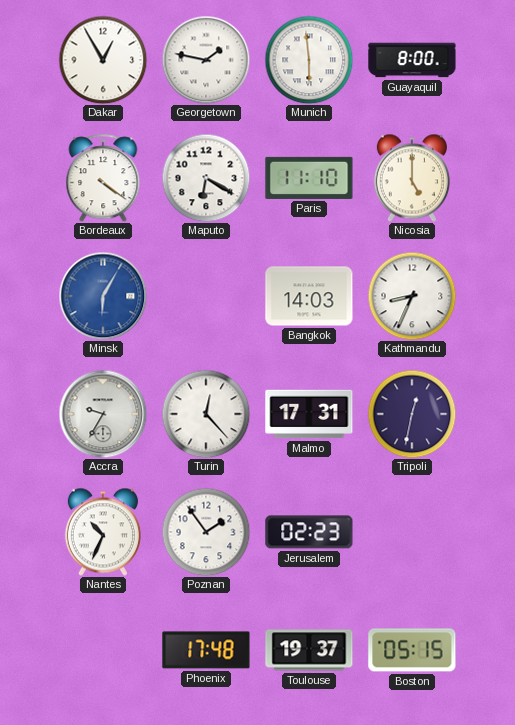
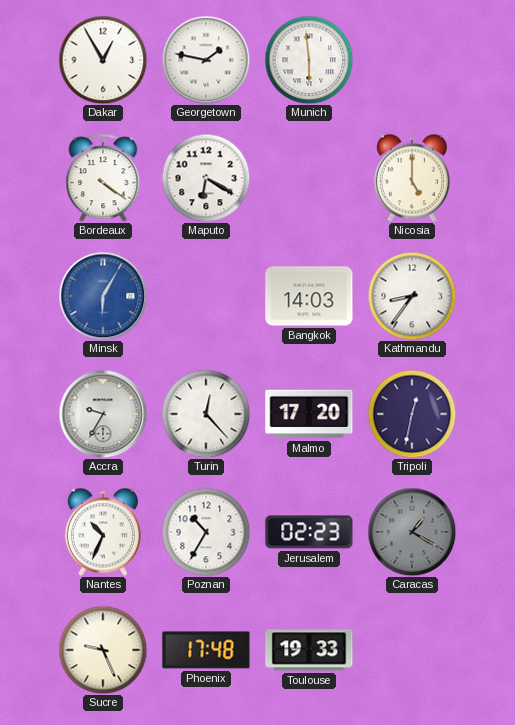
Guayaquil: 8:00 -> none (412, 60)
Paris: 11:10 -> none (309, 178)
Kathmandu: 8:34 -> 8:36 (412, 296)
Malmo: 17:31 -> 17:20 (309, 414)
Poznan: 1:54 -> 10:35 (206, 532)
Caracas: none -> 1:20 (412, 532)
Sucre: none -> 9:26 (103, 650)
Toulouse: 19:37 -> 19:33 (309, 650)
Boston: 05:15 -> none (412, 650)
